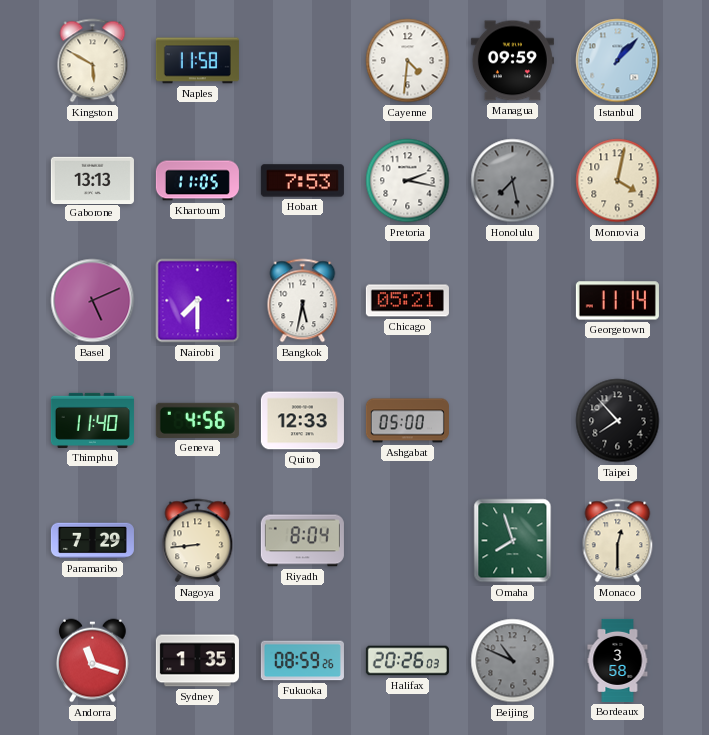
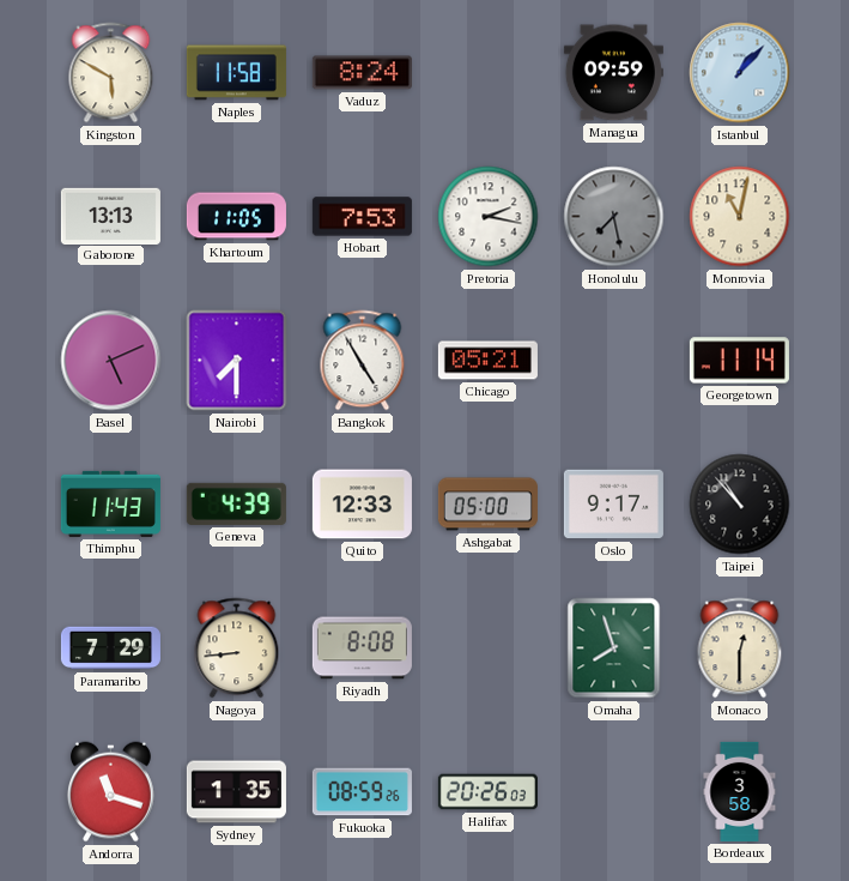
Vaduz: none -> 8:24 (362, 73)
Cayenne: 4:31 -> none (408, 61)
Monrovia: 4:02 -> 11:02 (740, 217)
Bangkok: 5:32 -> 4:55 (363, 361)
Thimphu: 11:40 -> 11:43 (110, 503)
Geneva: 4:56 -> 4:39 (236, 503)
Oslo: none -> 9:17 (613, 505)
Taipei: 7:53 -> 10:53 (740, 505)
Riyadh: 8:04 -> 8:08 (362, 648)
Beijing: 10:49 -> none (513, 661)
